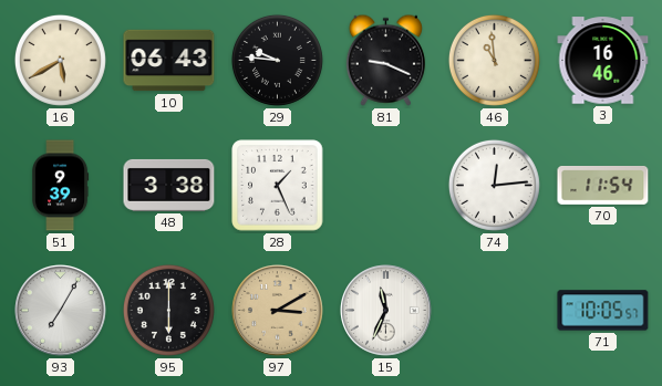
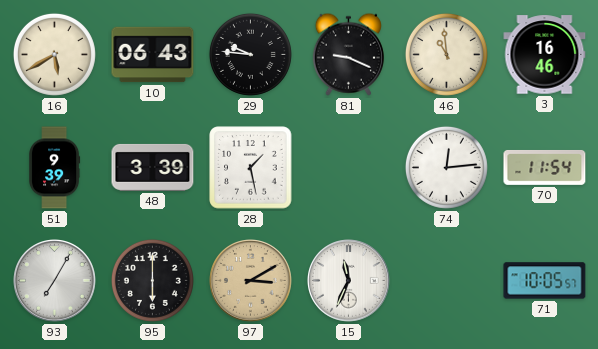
48: 3:38 -> 3:39 (153, 167)
28: 1:26 -> 1:28 (251, 168)
